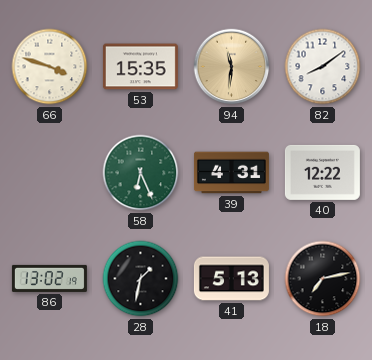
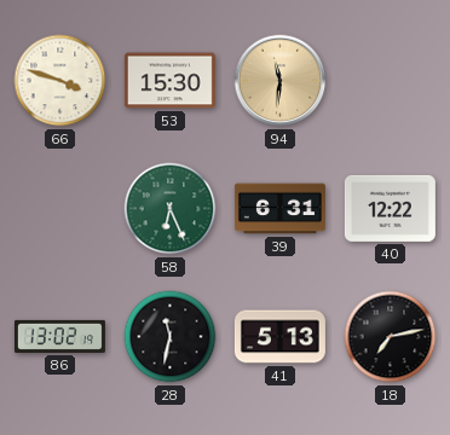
53: 15:35 -> 15:30 (169, 81)
82: 8:09 -> none (323, 67)
39: 4:31 -> 6:31 (279, 209)
28: 1:32 -> 11:32 (171, 337)
